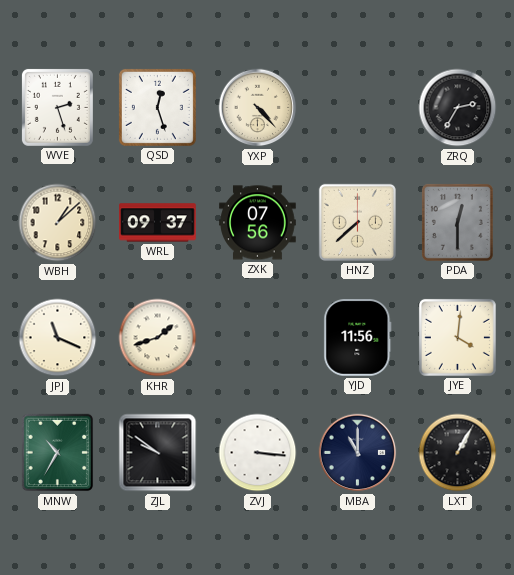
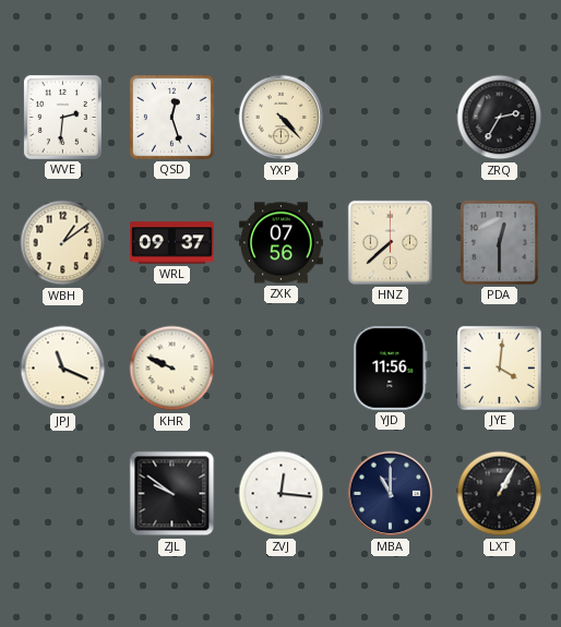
WVE: 2:27 -> 2:31 (62, 117)
WBH: 1:08 -> 1:09 (63, 243)
KHR: 1:42 -> 9:49 (172, 369)
MNW: 10:35 -> none (58, 453)
ZVJ: 3:16 -> 12:16 (282, 494)
